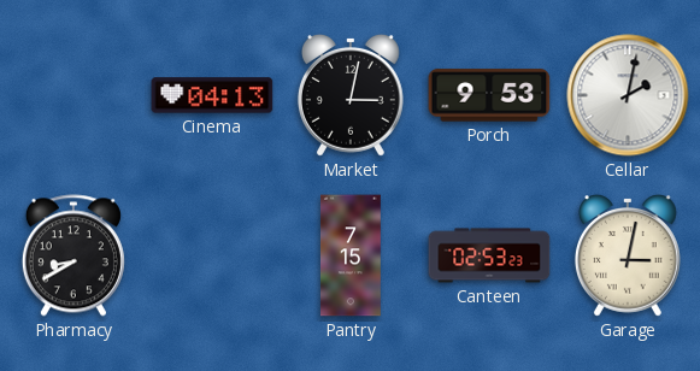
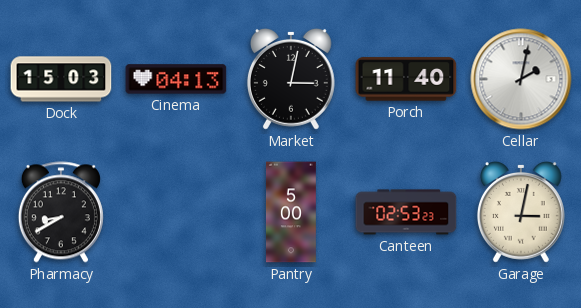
Dock: none -> 15:03 (61, 79)
Porch: 9:53 -> 11:40 (406, 79)
Pantry: 7:15 -> 5:00 (291, 212)
